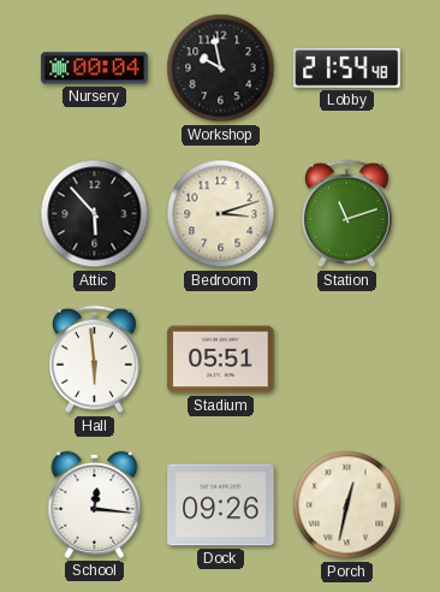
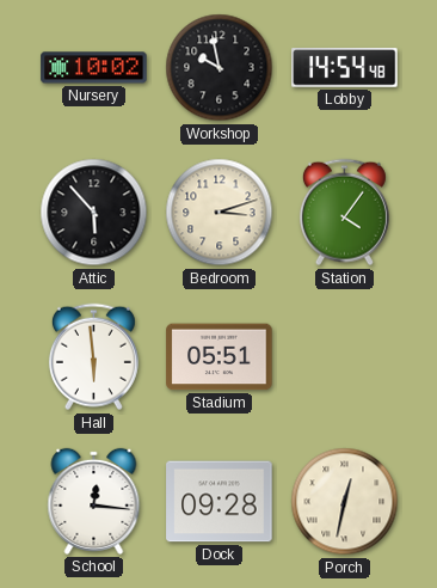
Nursery: 00:04 -> 10:02 (94, 68)
Lobby: 21:54 -> 14:54 (345, 68)
Station: 11:12 -> 4:06 (344, 213)
Dock: 09:26 -> 09:28 (220, 502)
